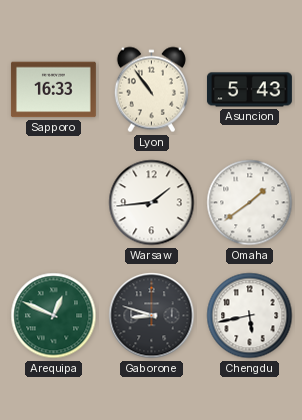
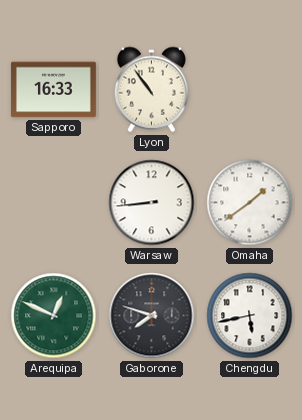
Asuncion: 5:43 -> none (249, 90)
Warsaw: 1:44 -> 8:44 (152, 203)
Gaborone: 8:48 -> 7:48 (152, 316)
